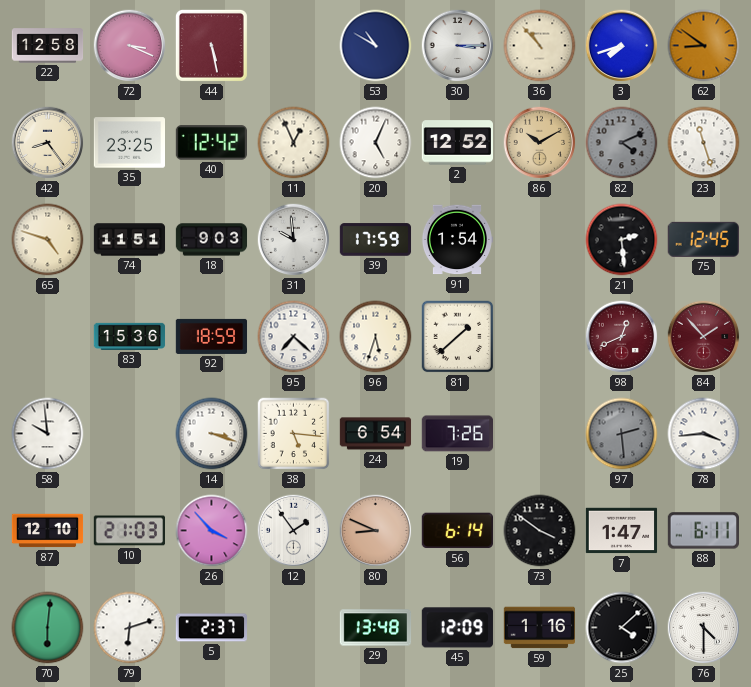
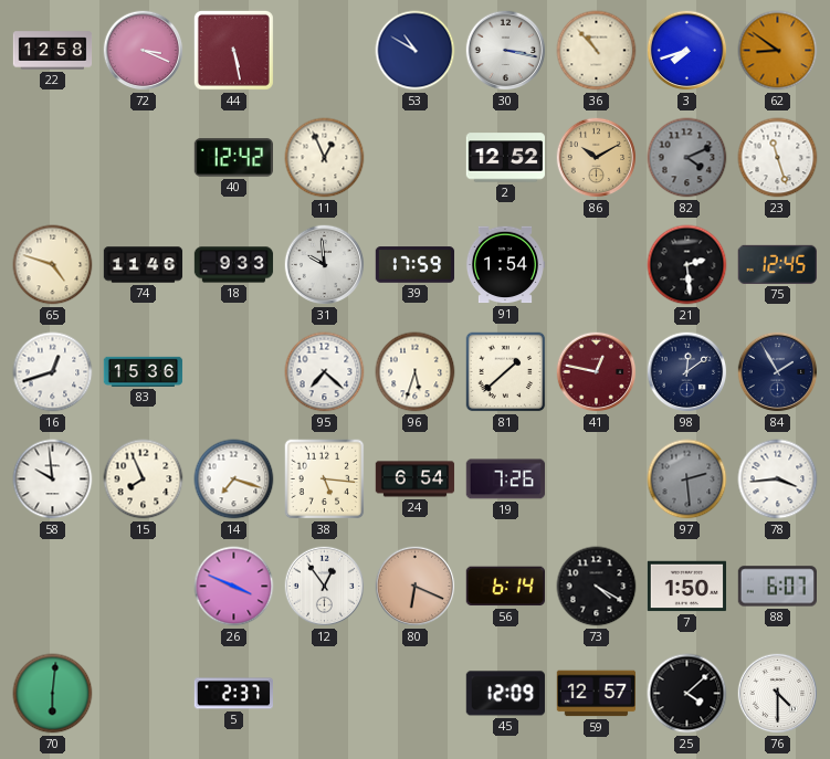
30: 3:15 -> 3:17 (506, 51)
42: 8:24 -> none (48, 143)
35: 23:25 -> none (129, 143)
20: 5:04 -> none (376, 143)
74: 11:51 -> 11:46 (144, 265)
18: 9:03 -> 9:33 (234, 265)
16: none -> 12:42 (53, 372)
92: 18:59 -> none (212, 336)
41: none -> 12:47 (597, 372)
98: 12:41 -> 12:09 (687, 372)
98 dial: burgundy -> navy (687, 372)
84: 1:53 -> 1:55 (778, 372)
84 dial: burgundy -> navy (778, 372)
15: none -> 7:56 (144, 479)
14: 3:18 -> 7:18 (234, 479)
87: 12:10 -> none (48, 531)
10: 21:03 -> none (129, 531)
26: 3:53 -> 3:49 (234, 587)
12: 1:54 -> 12:54 (325, 587)
80: 8:49 -> 6:19 (416, 587)
73: 3:51 -> 4:20 (597, 587)
7: 1:47 -> 1:50 (687, 587)
88: 6:11 -> 6:07 (777, 587)
79: 6:12 -> none (130, 628)
29: 13:48 -> none (376, 628)
59: 1:16 -> 12:57 (596, 694)
